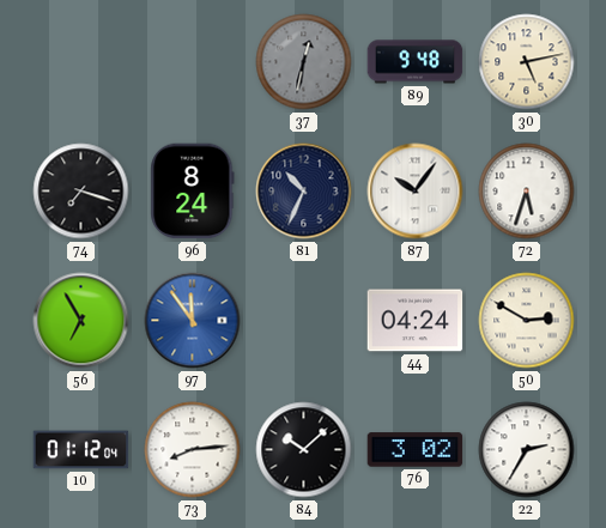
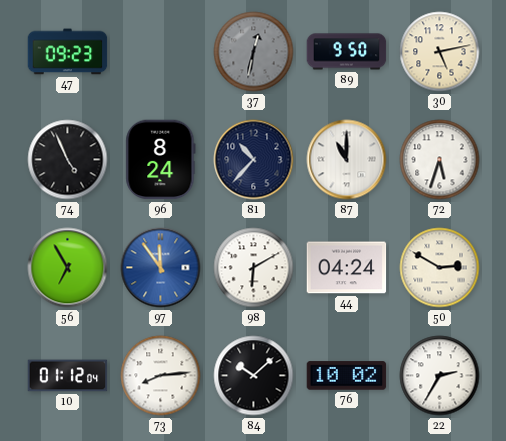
47: none -> 09:23 (68, 52)
89: 9:48 -> 9:50 (347, 52)
74: 7:18 -> 4:56 (68, 160)
81: 10:34 -> 10:37 (254, 160)
87: 10:06 -> 11:00 (347, 160)
98: none -> 6:10 (254, 268)
76: 3:02 -> 10:02 (347, 376)
